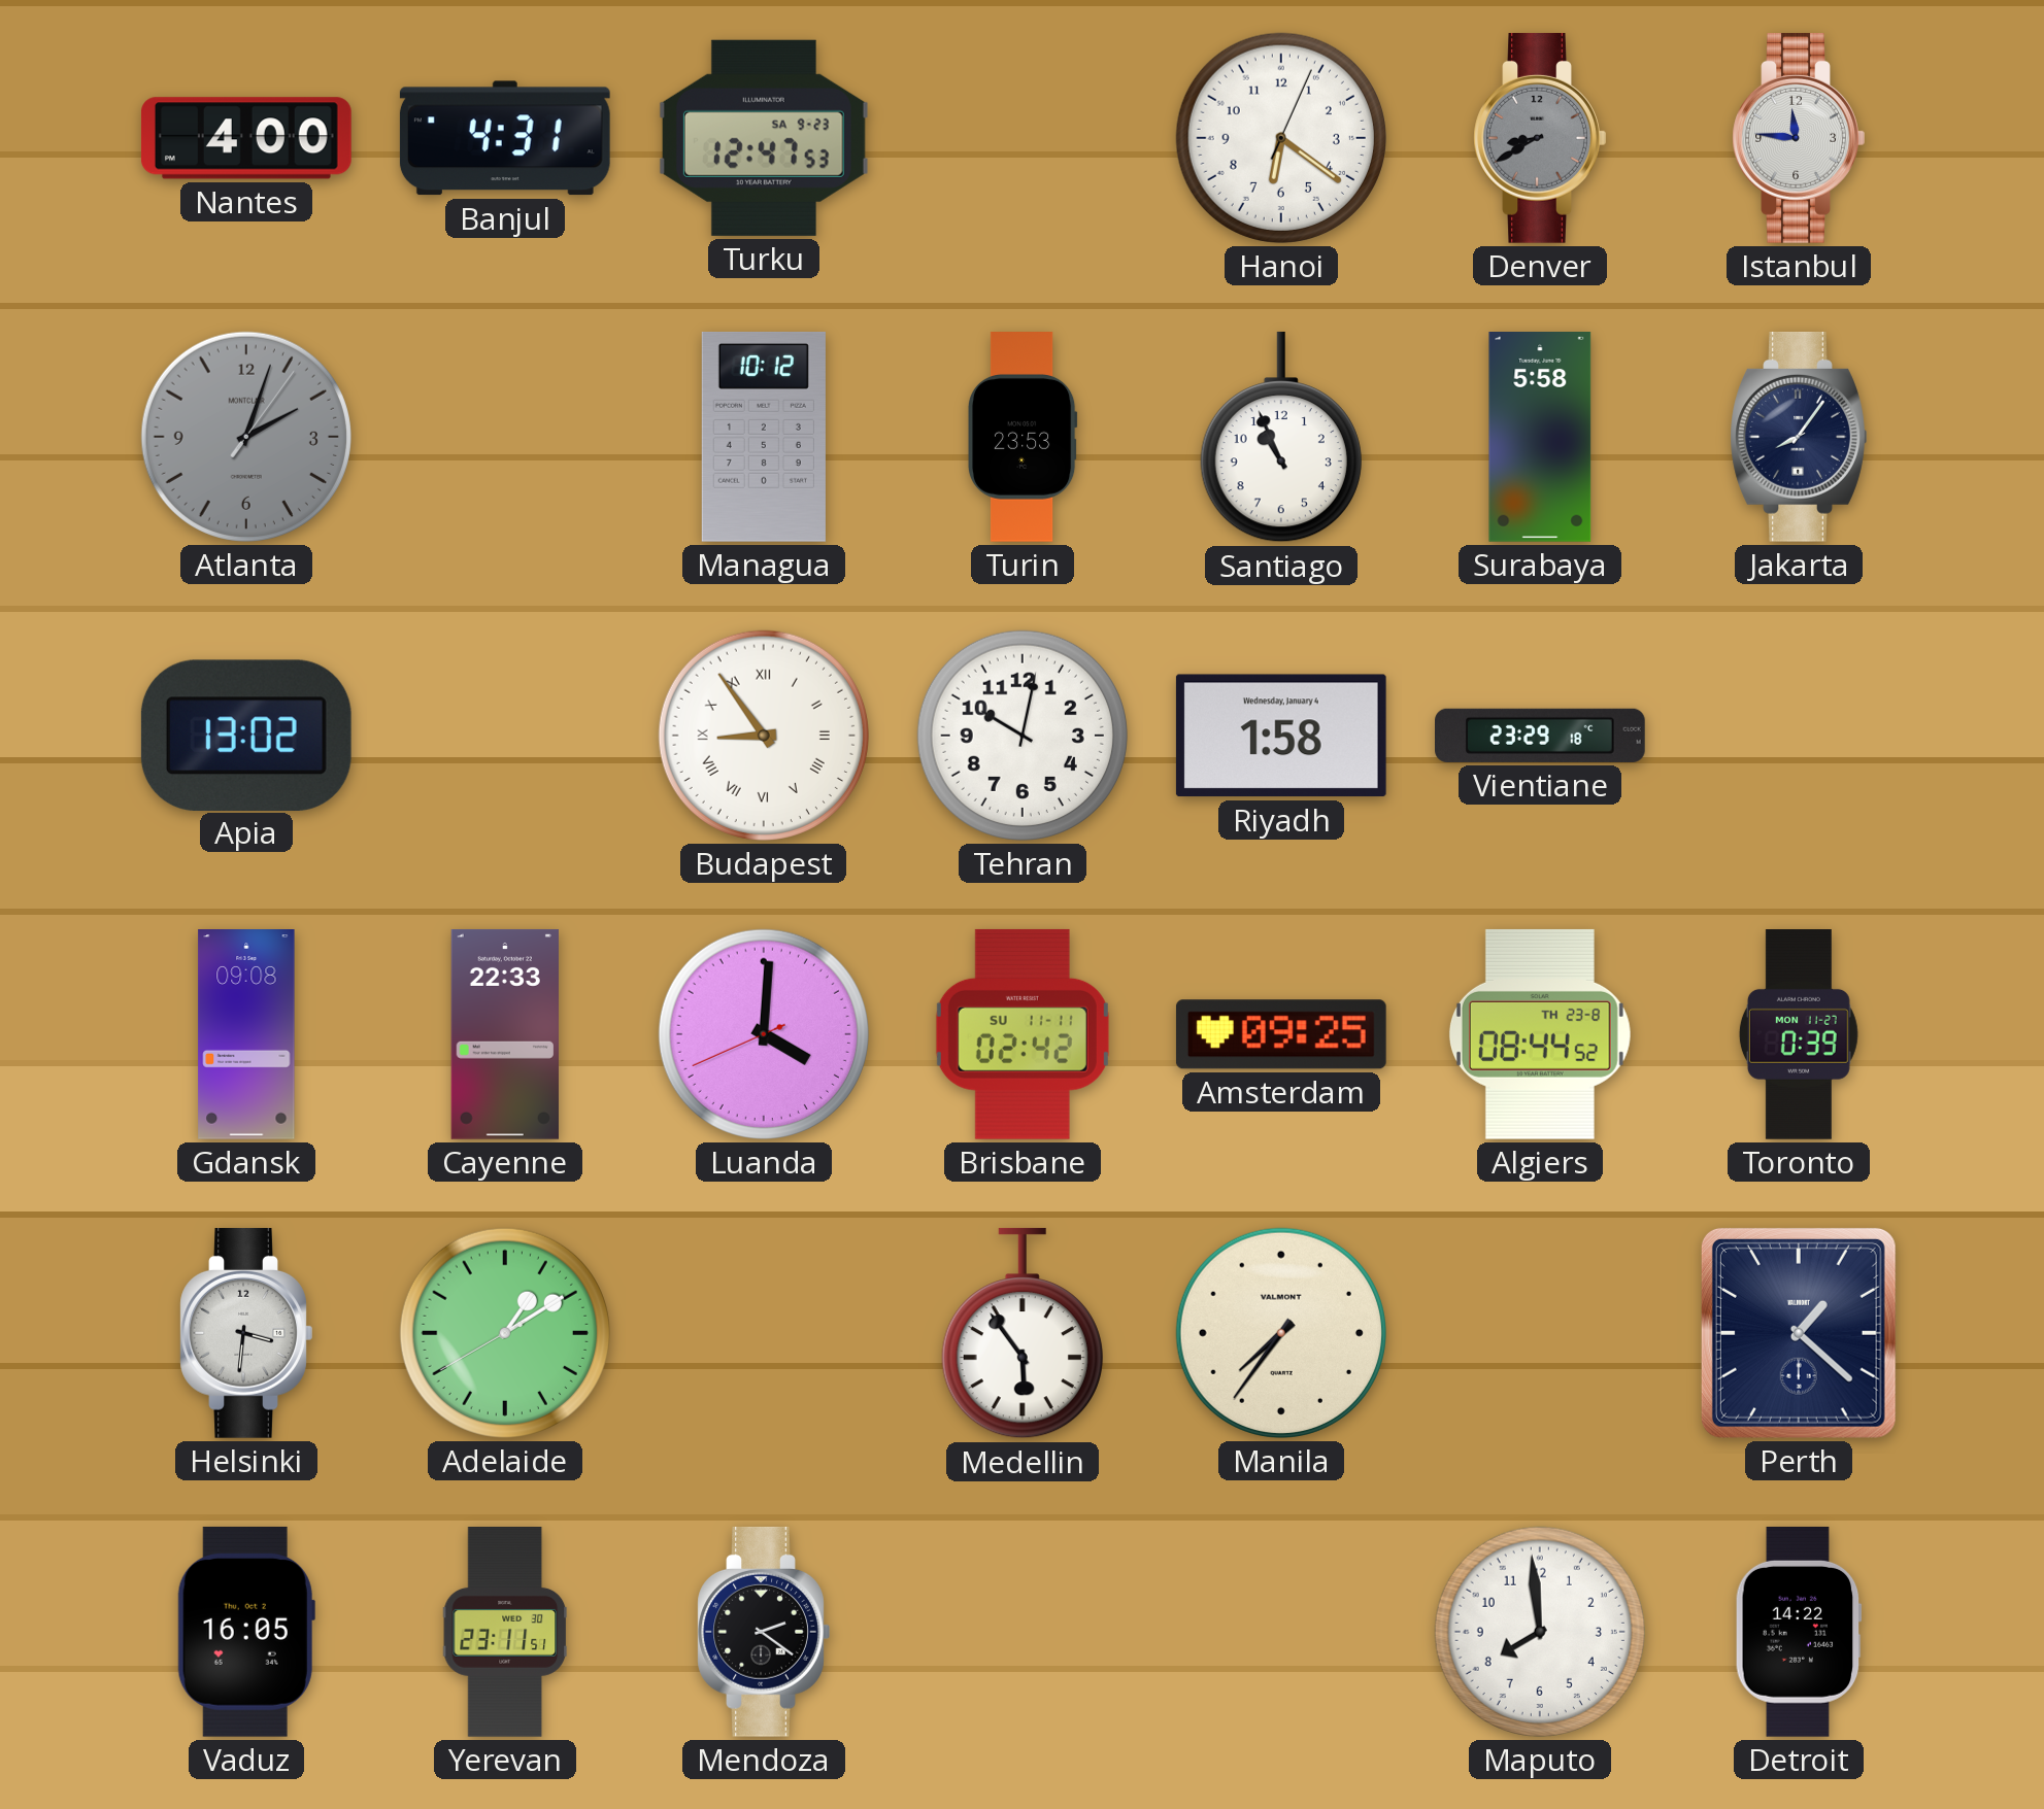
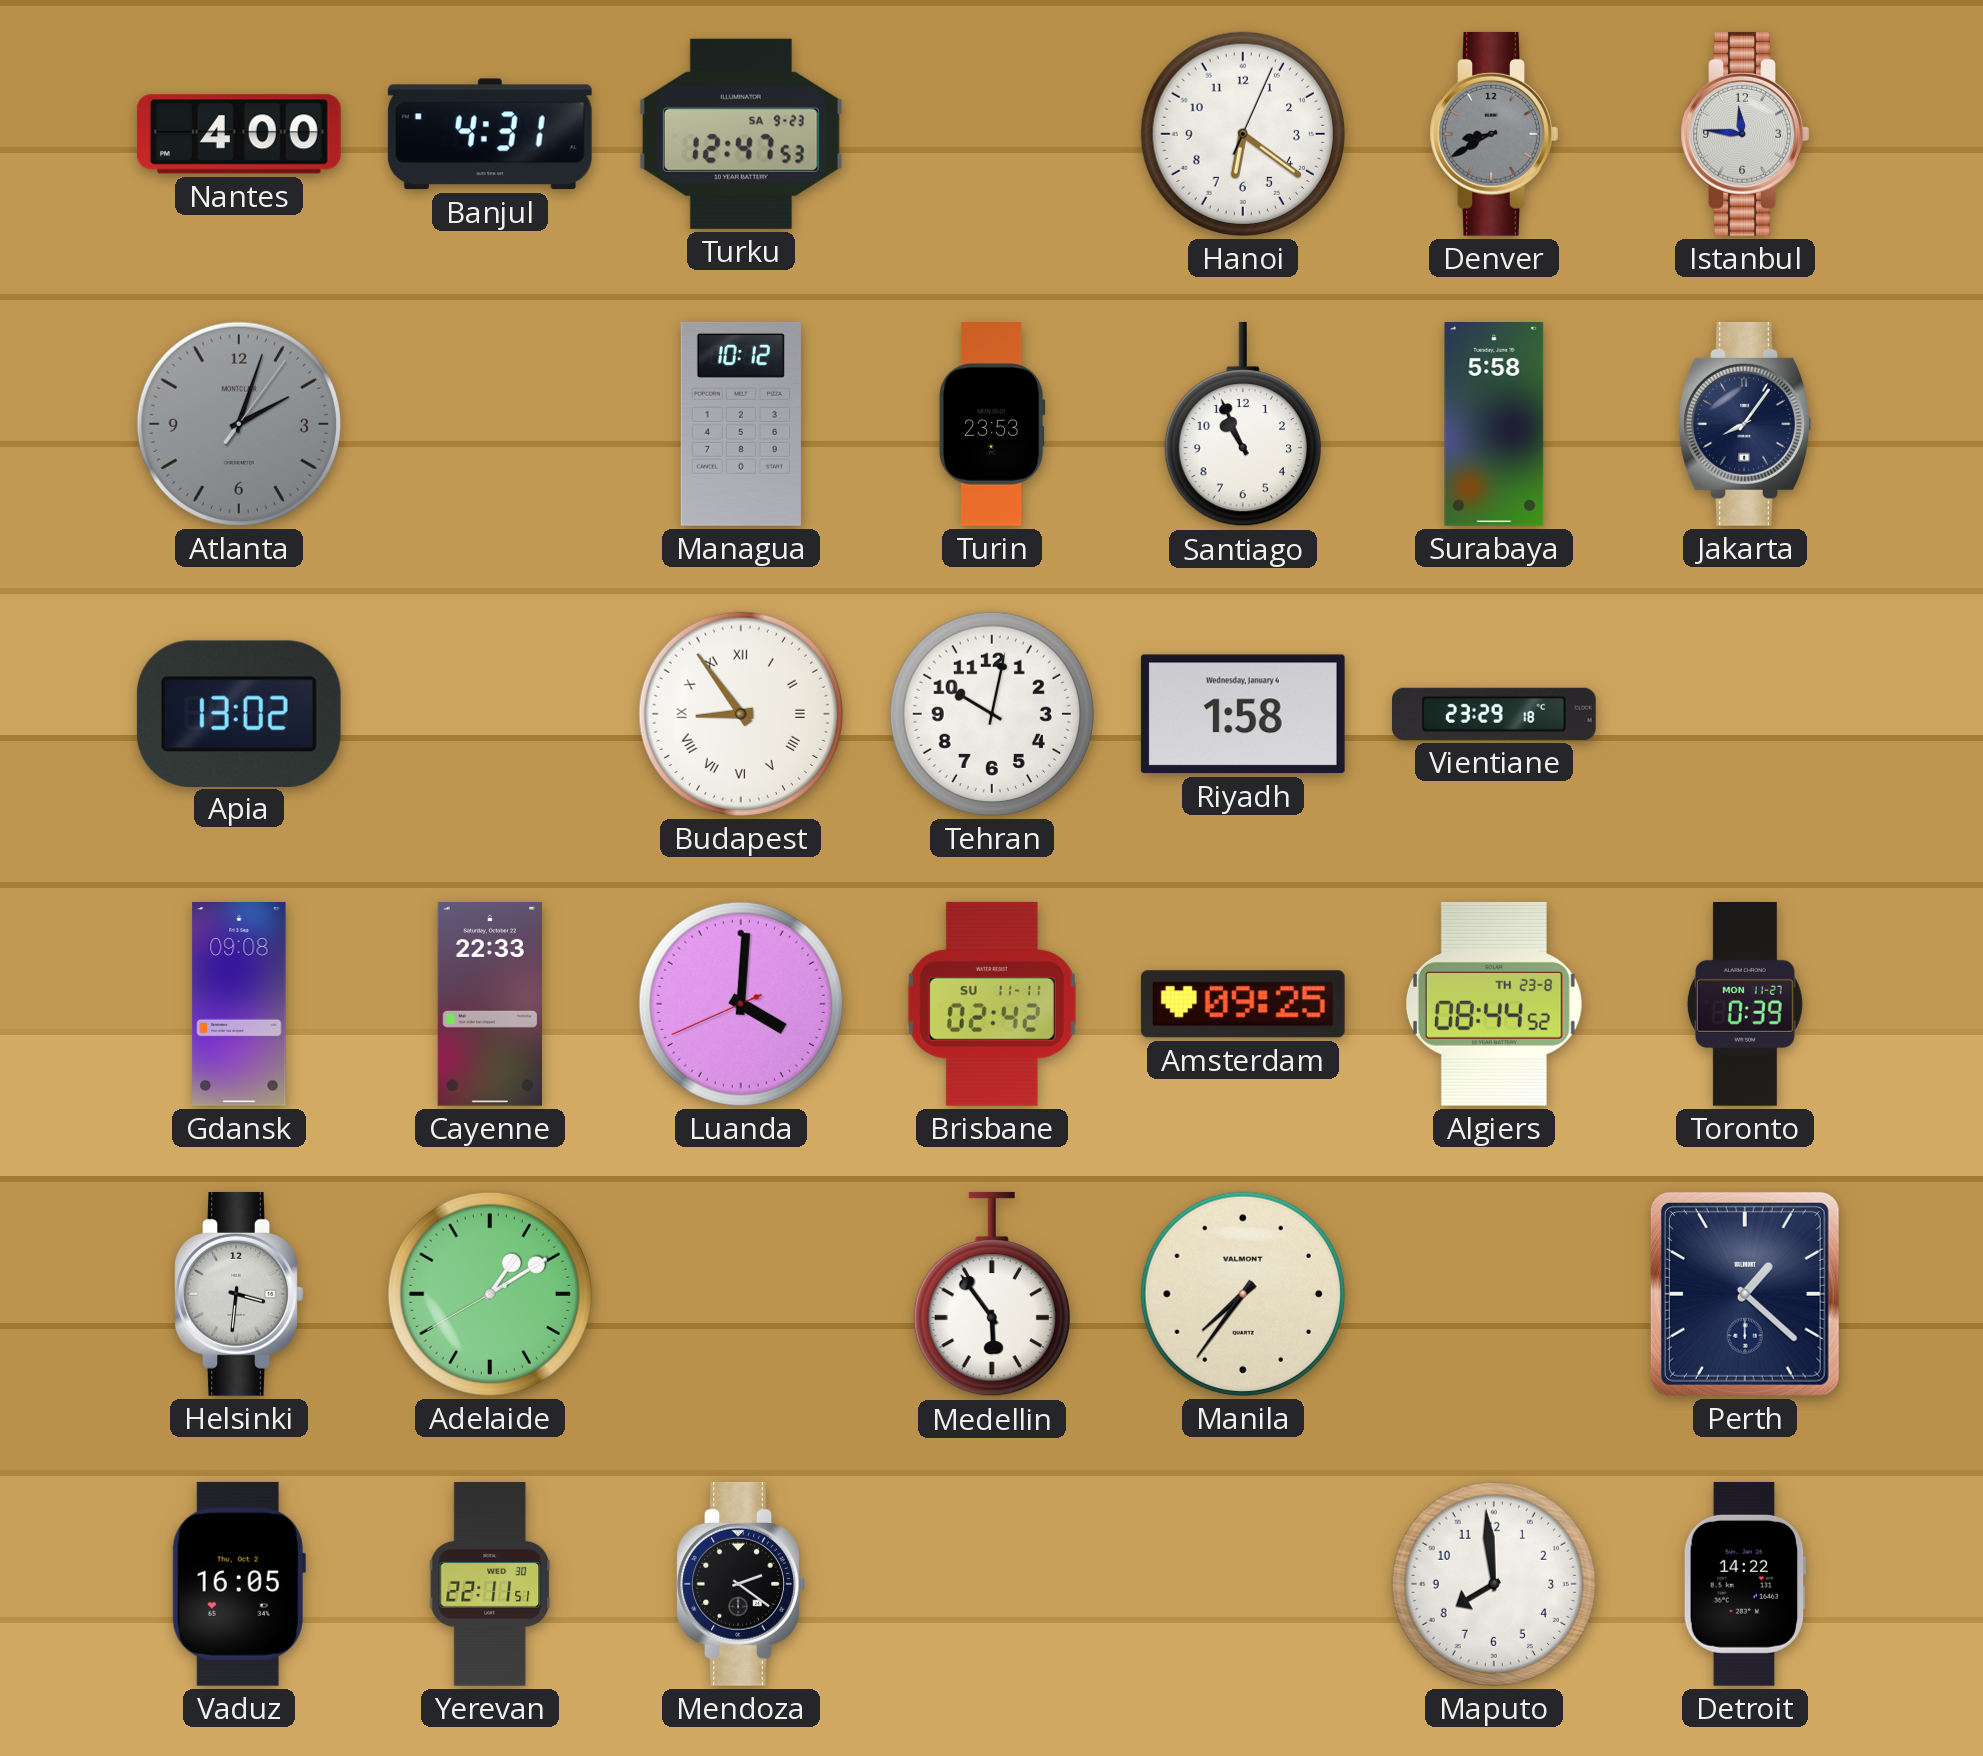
Yerevan: 23:11 -> 22:11 (490, 1585)
